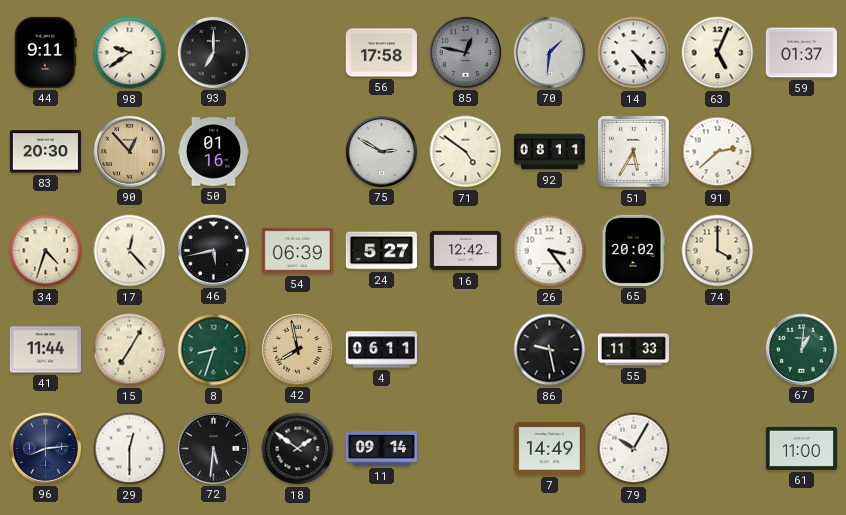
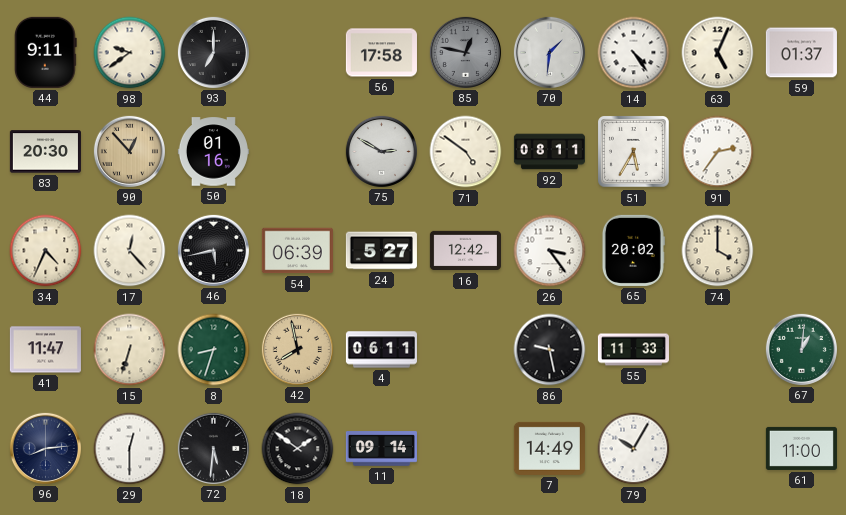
91: 2:38 -> 2:36 (718, 152)
34: 4:33 -> 4:34 (46, 251)
41: 11:44 -> 11:47 (45, 350)
15: 7:05 -> 6:33 (130, 350)
